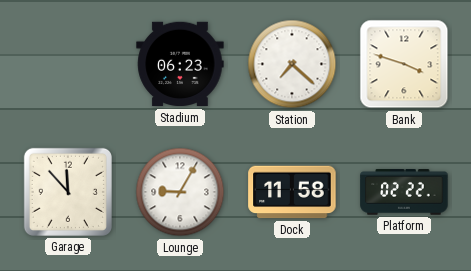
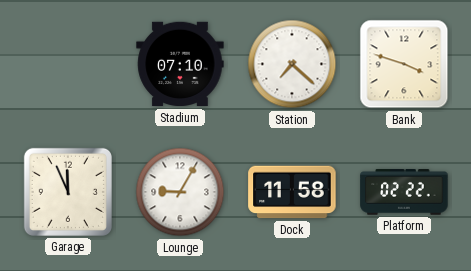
Stadium: 06:23 -> 07:10 (180, 64)
Garage: 11:53 -> 11:56 (68, 192)
